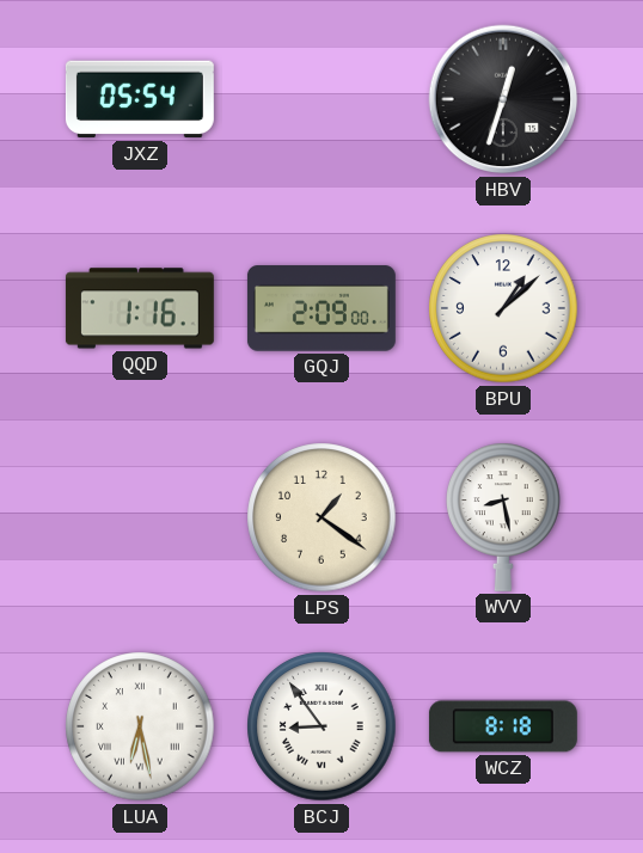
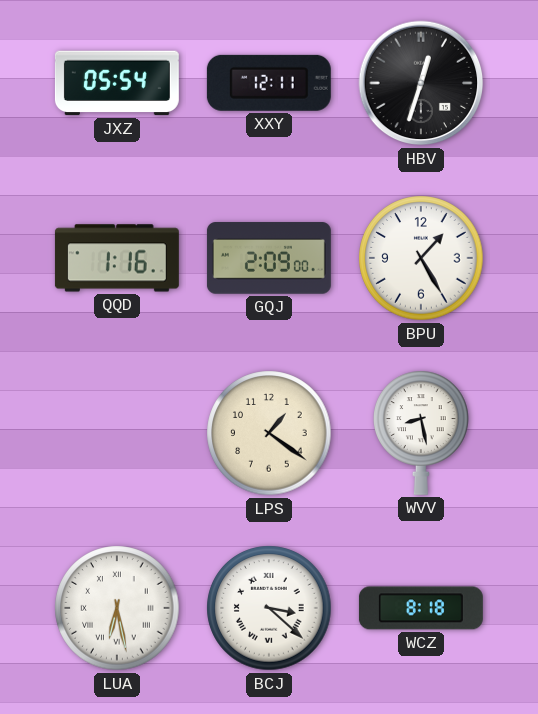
XXY: none -> 12:11 (269, 83)
BPU: 1:08 -> 1:25 (421, 258)
BCJ: 8:54 -> 3:22 (269, 608)
